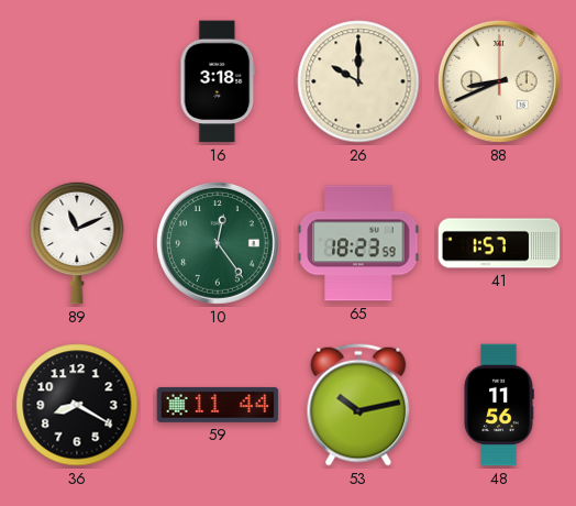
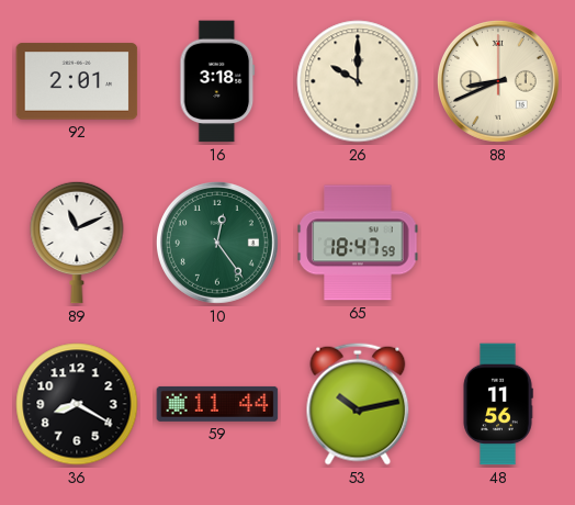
92: none -> 2:01 (77, 81)
65: 18:23 -> 18:47 (358, 243)
41: 1:57 -> none (499, 243)
